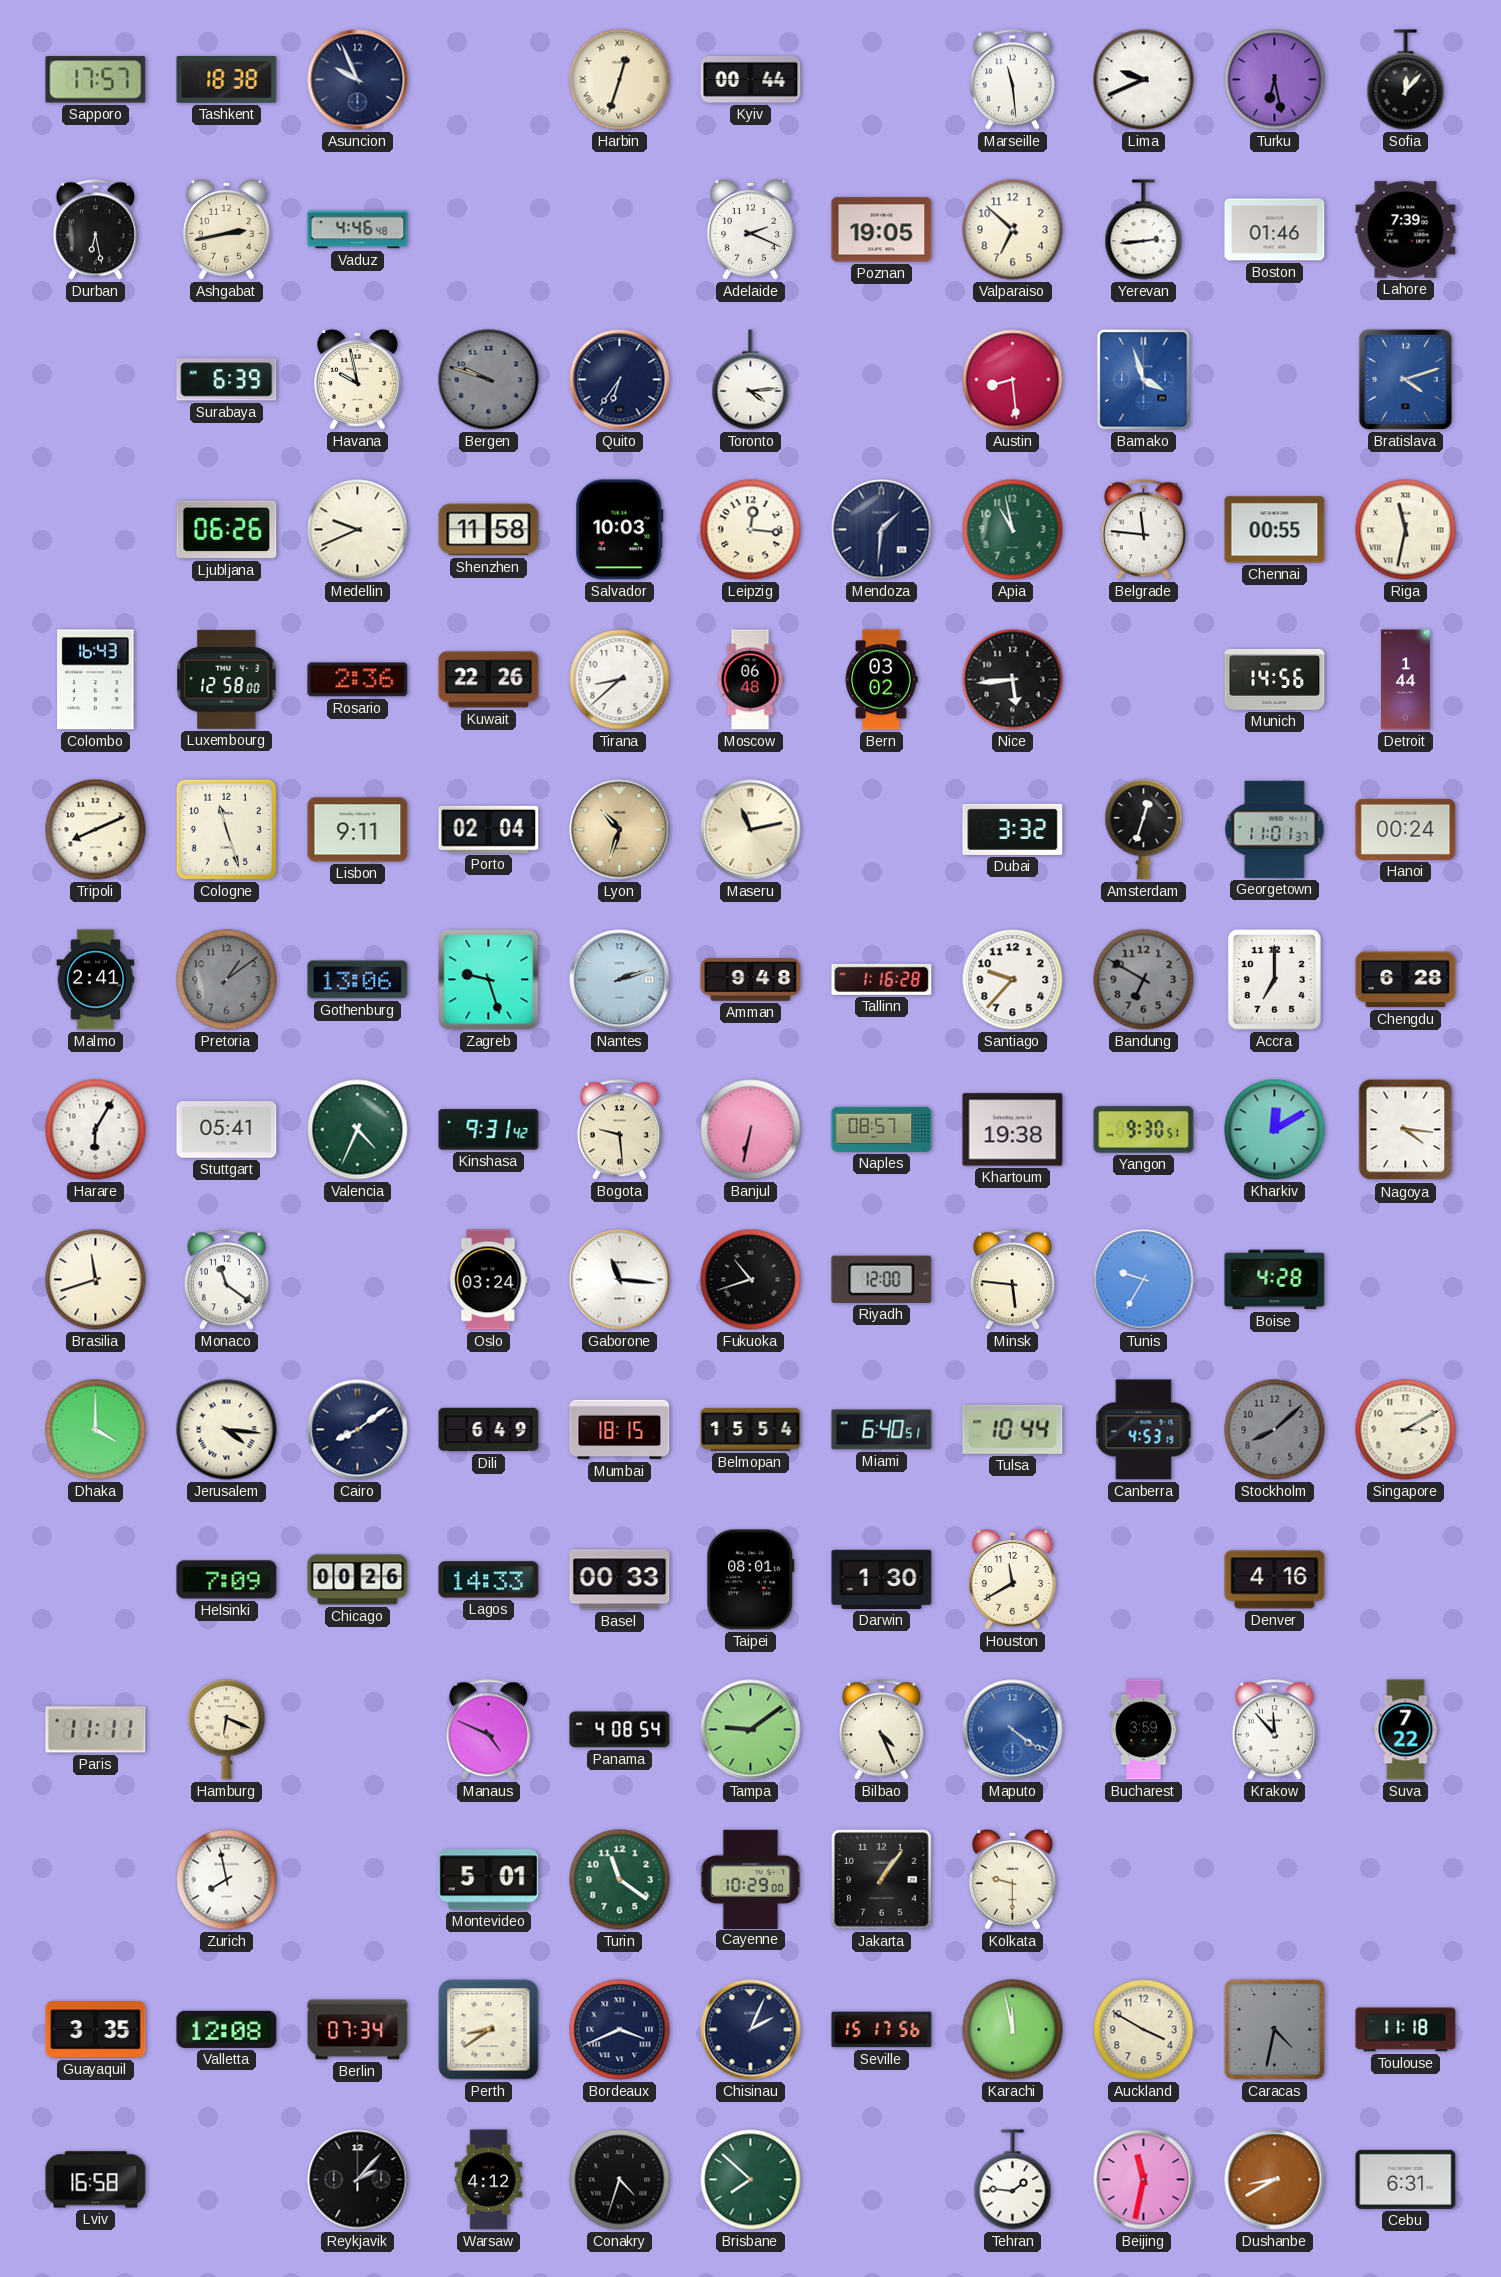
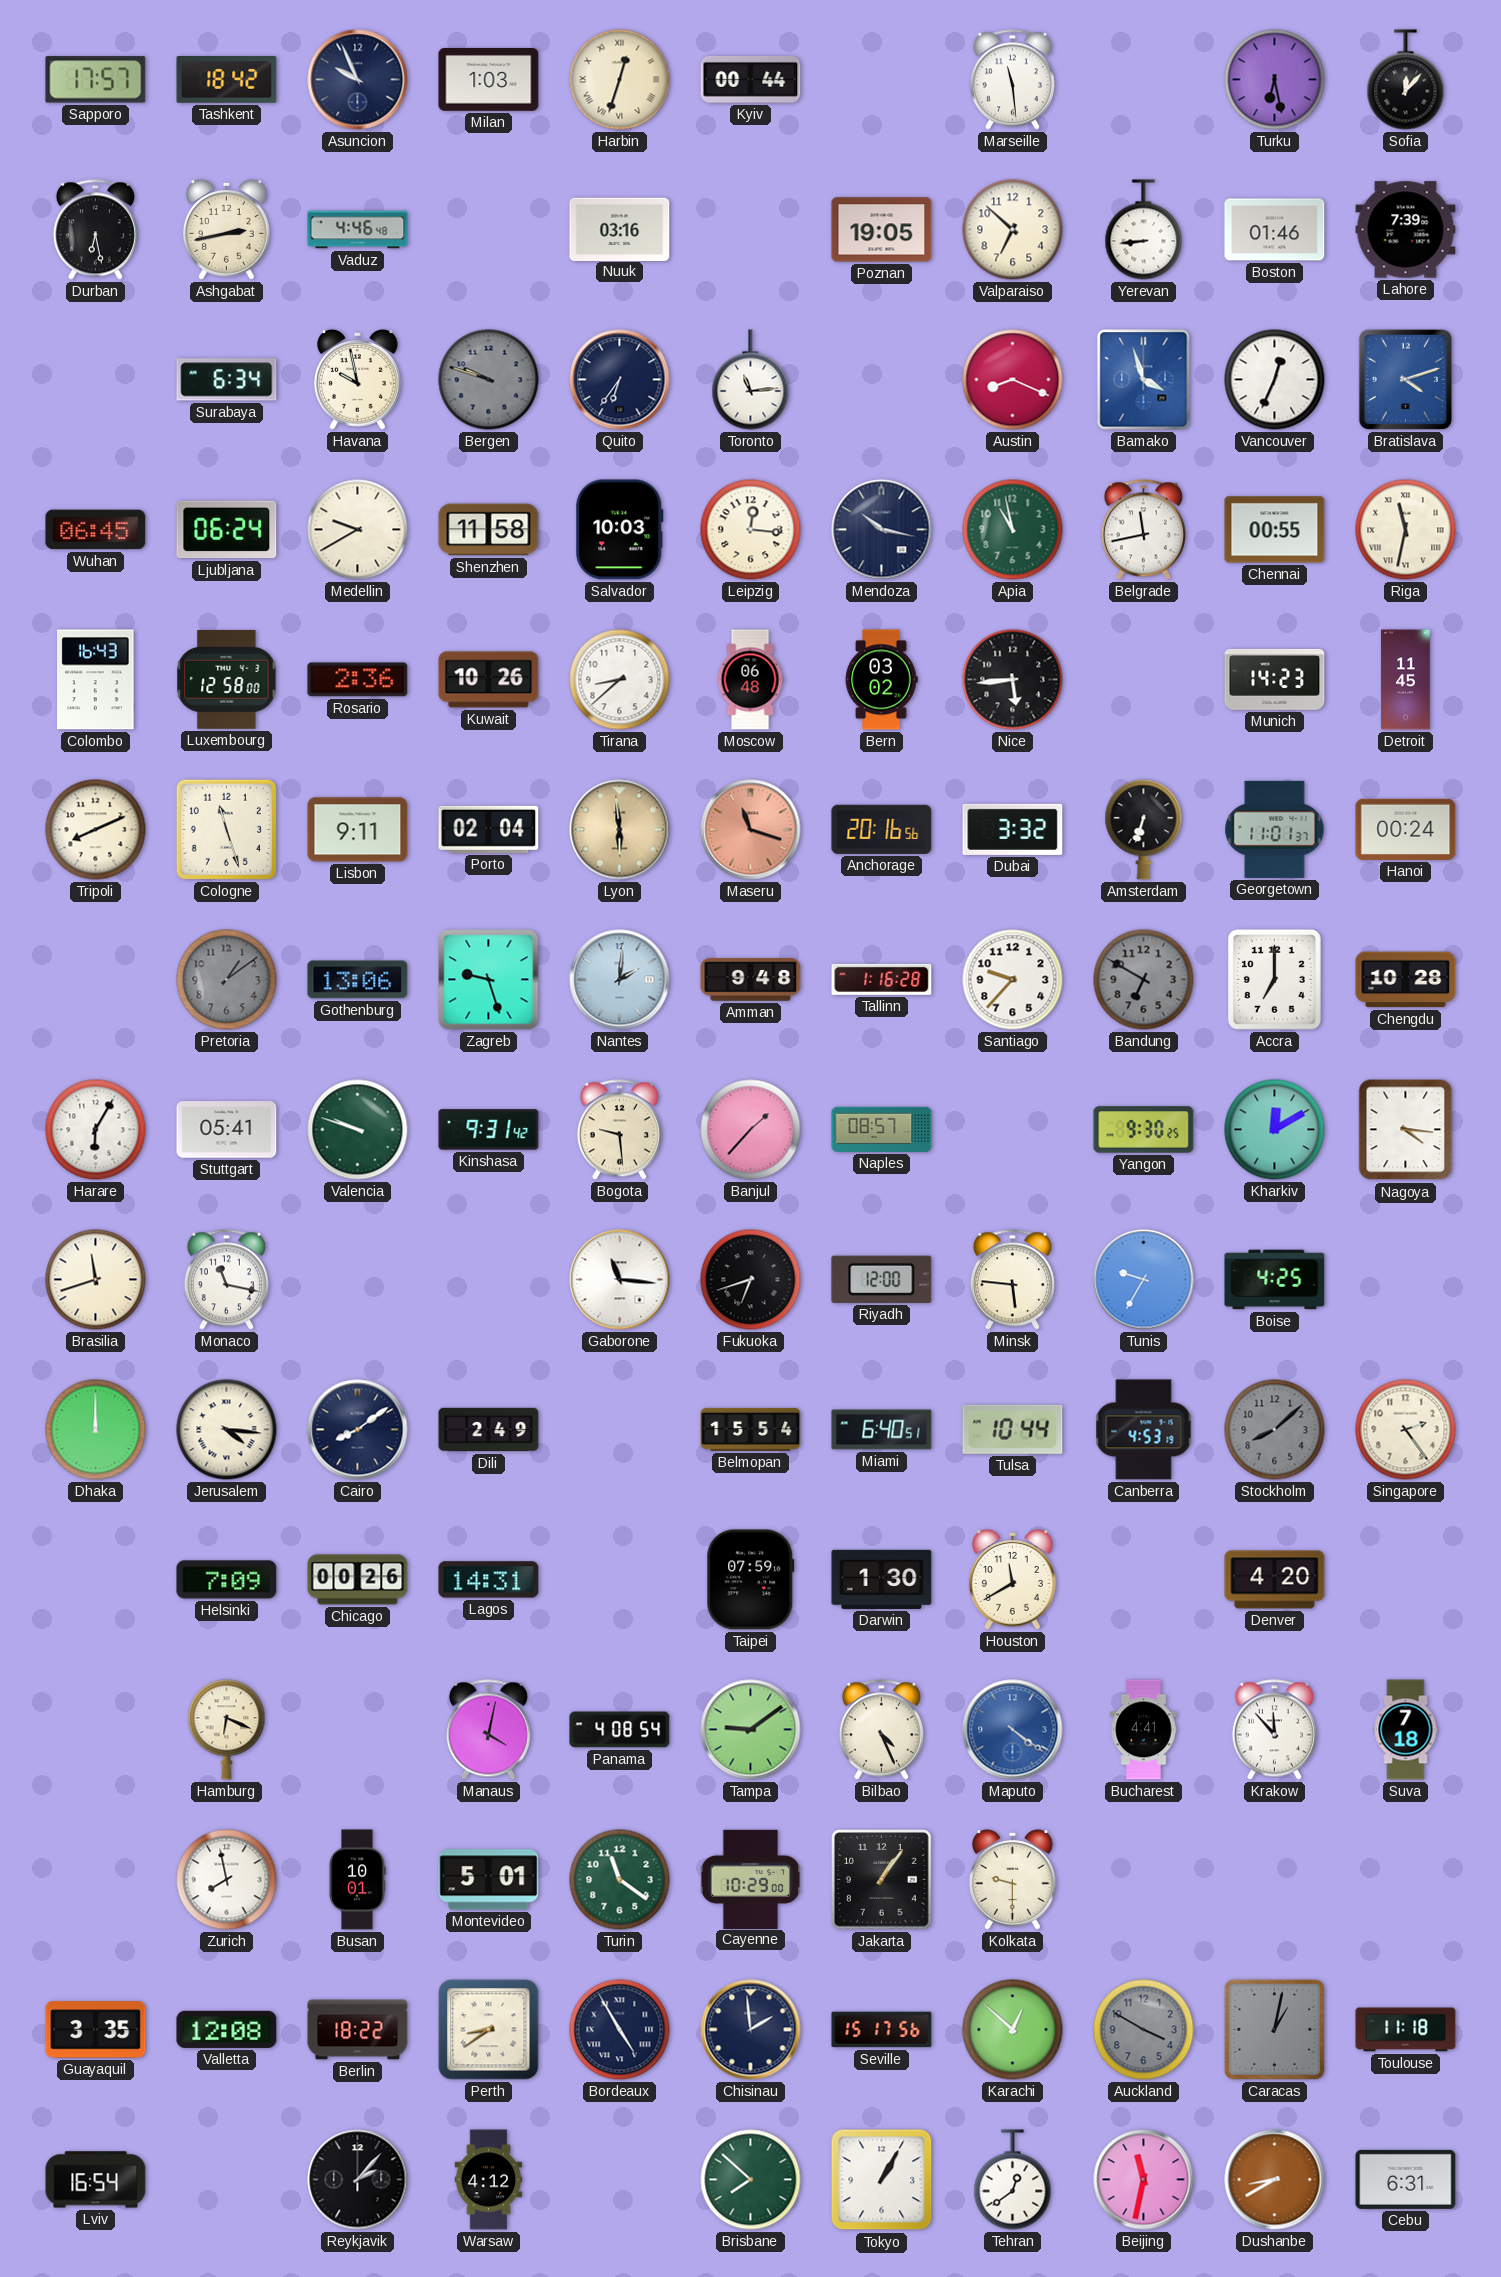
Tashkent: 18:38 -> 18:42 (227, 80)
Milan: none -> 1:03 (489, 79)
Lima: 9:41 -> none (1144, 80)
Nuuk: none -> 03:16 (620, 229)
Adelaide: 2:19 -> none (750, 230)
Yerevan: 2:44 -> 8:44 (1144, 230)
Surabaya: 6:39 -> 6:34 (227, 380)
Toronto: 4:14 -> 11:14 (751, 380)
Austin: 8:29 -> 8:19 (1013, 380)
Vancouver: none -> 12:34 (1275, 380)
Wuhan: none -> 06:45 (96, 530)
Ljubljana: 06:26 -> 06:24 (227, 530)
Medellin: 9:41 -> 9:40 (358, 530)
Mendoza: 1:31 -> 10:17 (882, 530)
Belgrade: 11:46 -> 11:43 (1143, 530)
Kuwait: 22:26 -> 10:26 (489, 680)
Munich: 14:56 -> 14:23 (1275, 679)
Detroit: 1:44 -> 11:45 (1406, 680)
Lyon: 10:33 -> 5:59 (620, 830)
Maseru: 11:13 -> 11:18 (751, 830)
Maseru dial: cream -> salmon (751, 830)
Anchorage: none -> 20:16 (882, 829)
Amsterdam: 12:33 -> 6:33 (1144, 830)
Malmo: 2:41 -> none (96, 980)
Nantes: 2:12 -> 2:01 (620, 980)
Chengdu: 6:28 -> 10:28 (1406, 980)
Valencia: 4:34 -> 9:48 (358, 1130)
Banjul: 6:32 -> 1:37 (751, 1130)
Khartoum: 19:38 -> none (1013, 1130)
Yangon: 9:30:51 -> 9:30:25 (1144, 1130)
Monaco: 11:21 -> 11:17 (226, 1280)
Oslo: 03:24 -> none (489, 1280)
Fukuoka: 10:42 -> 6:42 (751, 1280)
Boise: 4:28 -> 4:25 (1275, 1280)
Dhaka: 4:00 -> 12:00 (96, 1430)
Dili: 6:49 -> 2:49 (489, 1430)
Mumbai: 18:15 -> none (620, 1430)
Singapore: 3:10 -> 2:24 (1406, 1430)
Lagos: 14:33 -> 14:31 (489, 1580)
Basel: 00:33 -> none (620, 1580)
Taipei: 08:01 -> 07:59 (751, 1580)
Denver: 4:16 -> 4:20 (1275, 1580)
Paris: 11:11 -> none (96, 1730)
Manaus: 4:49 -> 4:02 (488, 1730)
Bucharest: 3:59 -> 4:41 (1144, 1730)
Suva: 7:22 -> 7:18 (1406, 1730)
Busan: none -> 10:01 (357, 1880)
Berlin: 07:34 -> 18:22 (358, 2030)
Bordeaux: 3:41 -> 4:55 (620, 2030)
Chisinau: 2:04 -> 1:59 (751, 2030)
Karachi: 11:58 -> 12:52 (1013, 2030)
Auckland dial: cream -> grey (1144, 2030)
Caracas: 4:32 -> 1:02 (1274, 2029)
Lviv: 16:58 -> 16:54 (96, 2180)
Conakry: 4:33 -> none (620, 2180)
Tokyo: none -> 1:05 (882, 2180)
Tehran: 1:46 -> 12:39 (1013, 2180)
